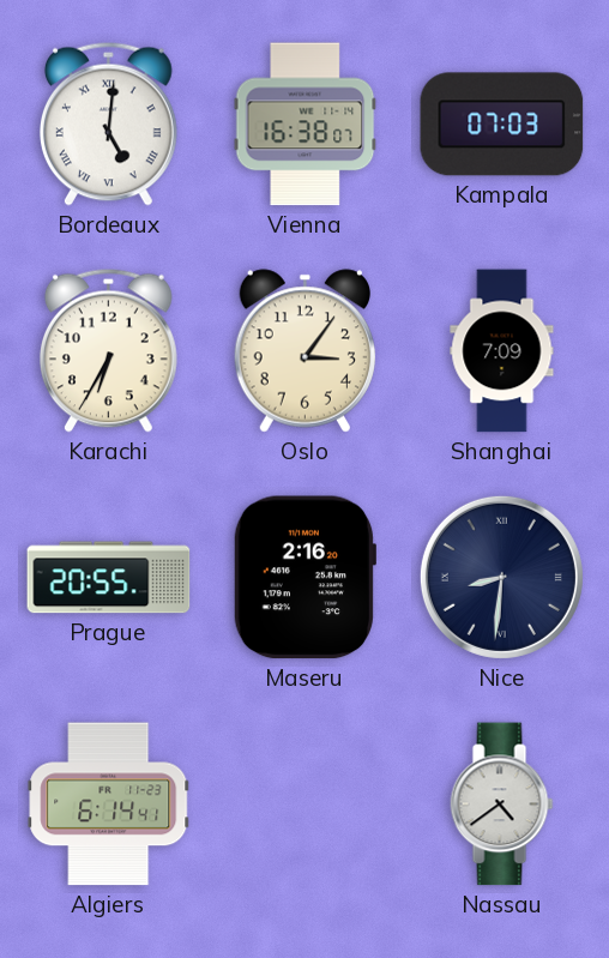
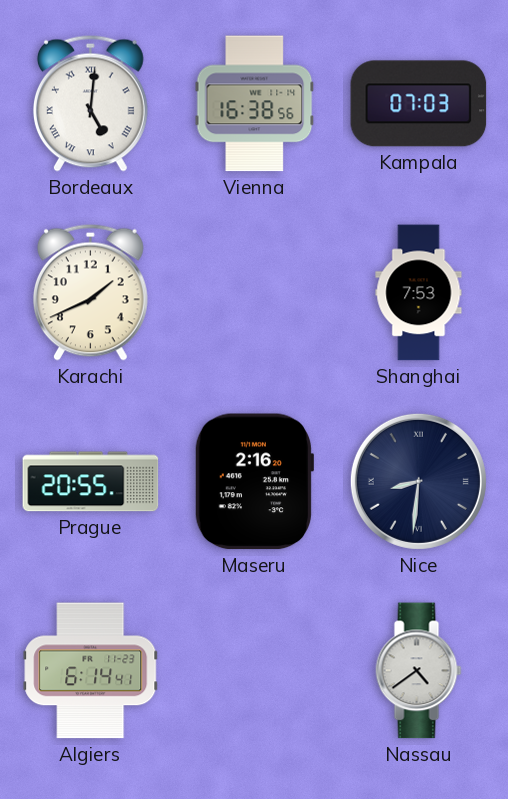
Vienna: 16:38:07 -> 16:38:56 (255, 104)
Karachi: 6:35 -> 1:41 (90, 292)
Oslo: 3:06 -> none (304, 351)
Shanghai: 7:09 -> 7:53 (419, 293)
